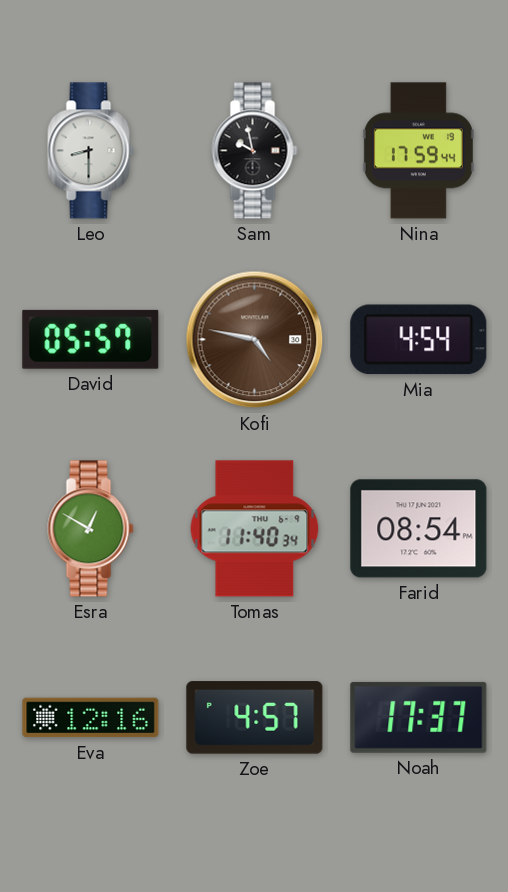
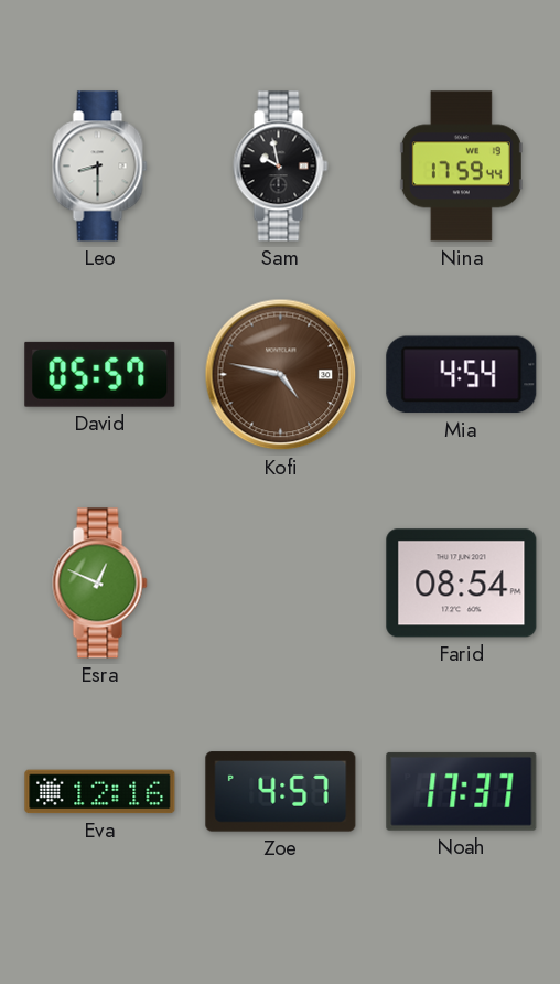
Esra: 12:50 -> 12:49 (100, 584)
Tomas: 11:40 -> none (255, 529)
